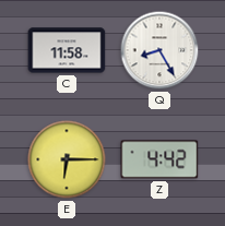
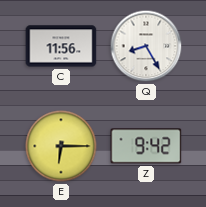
C: 11:58 -> 11:56 (61, 46)
Z: 4:42 -> 9:42 (146, 146)
